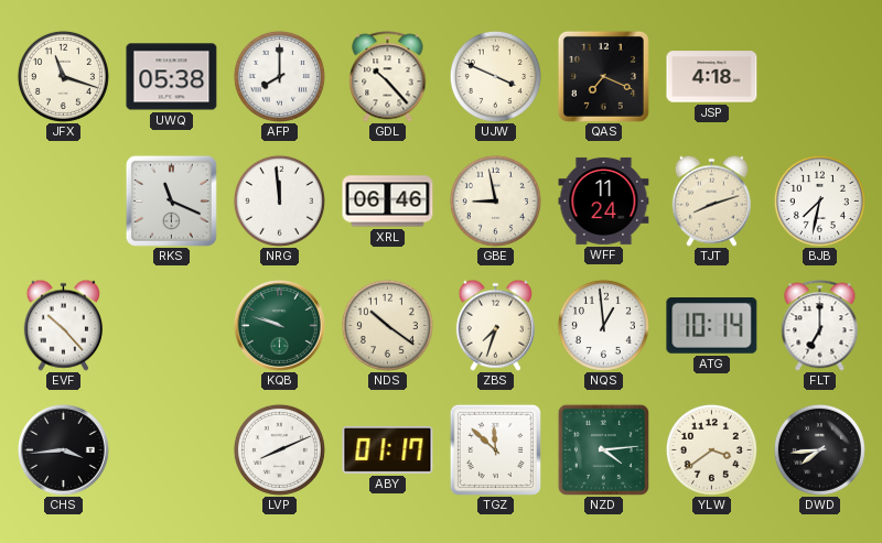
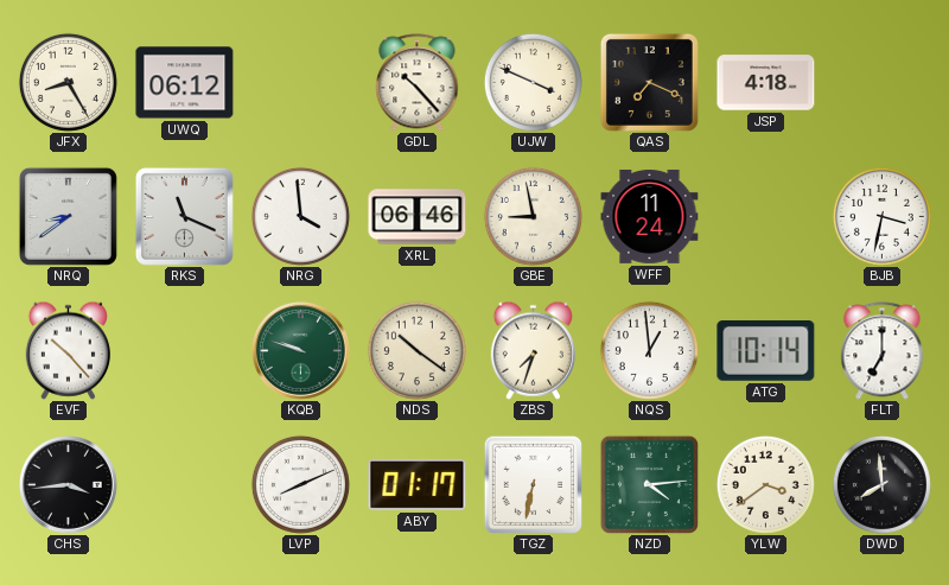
JFX: 11:18 -> 8:25 (68, 82)
UWQ: 05:38 -> 06:12 (185, 83)
AFP: 8:00 -> none (279, 76)
NRQ: none -> 8:39 (68, 216)
NRG: 11:59 -> 3:59 (300, 216)
TJT: 8:12 -> none (711, 200)
BJB: 7:32 -> 3:32 (881, 216)
TGZ: 11:52 -> 6:32 (533, 484)
DWD: 7:44 -> 7:59 (881, 484)
